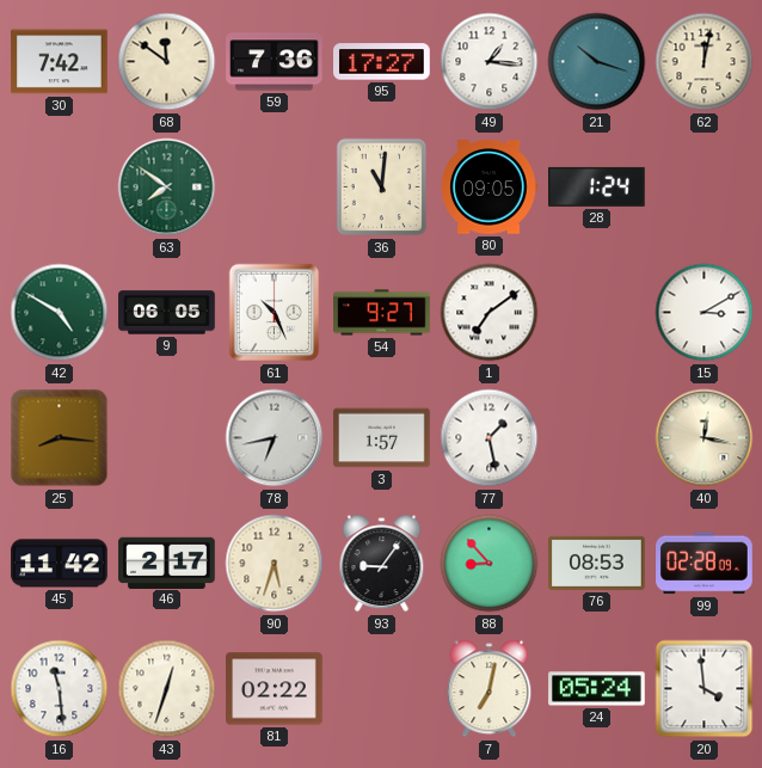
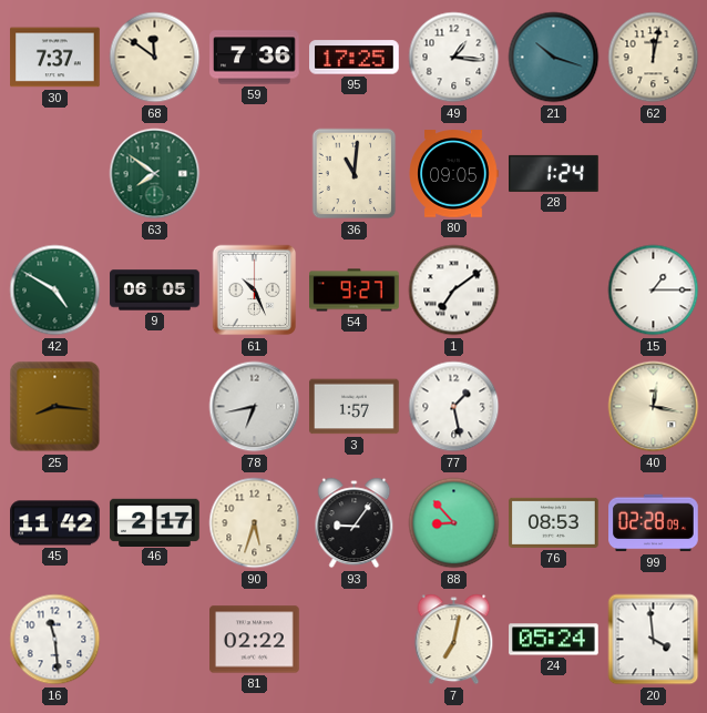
30: 7:42 -> 7:37 (55, 58)
95: 17:27 -> 17:25 (355, 58)
15: 3:10 -> 1:15 (654, 291)
43: 12:33 -> none (167, 689)
